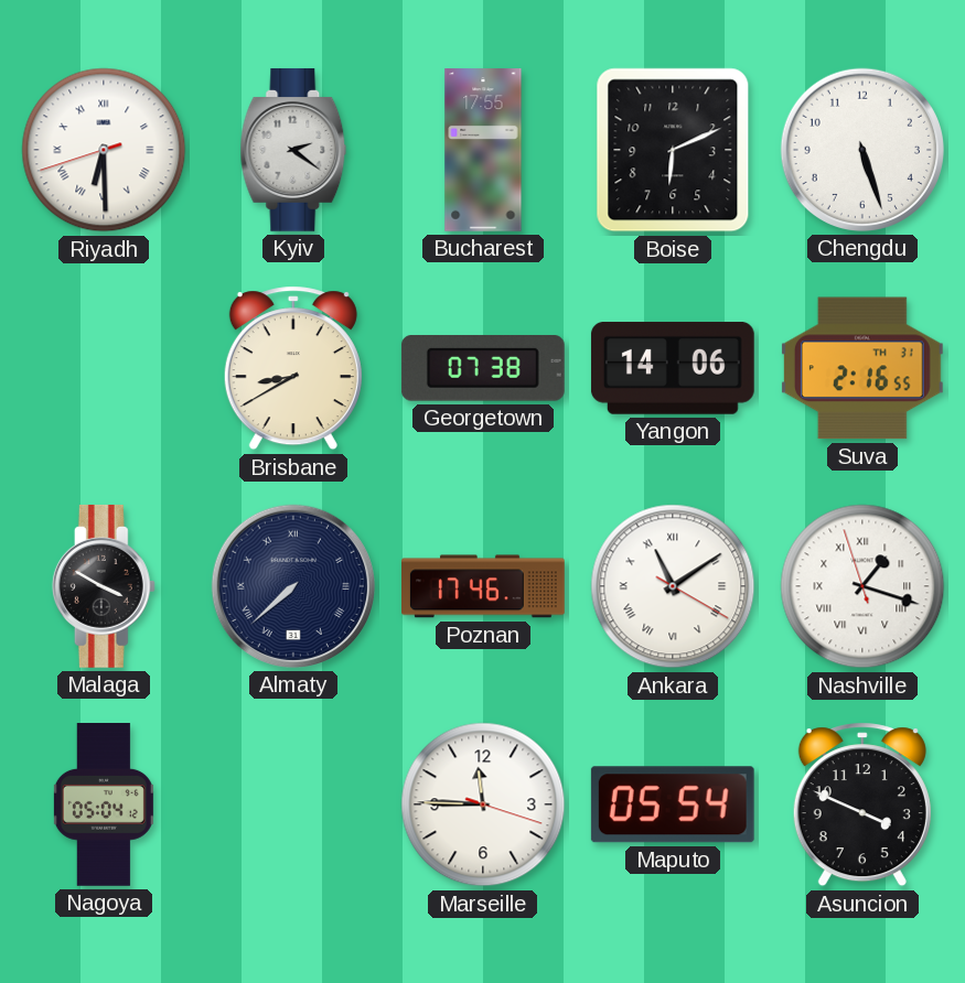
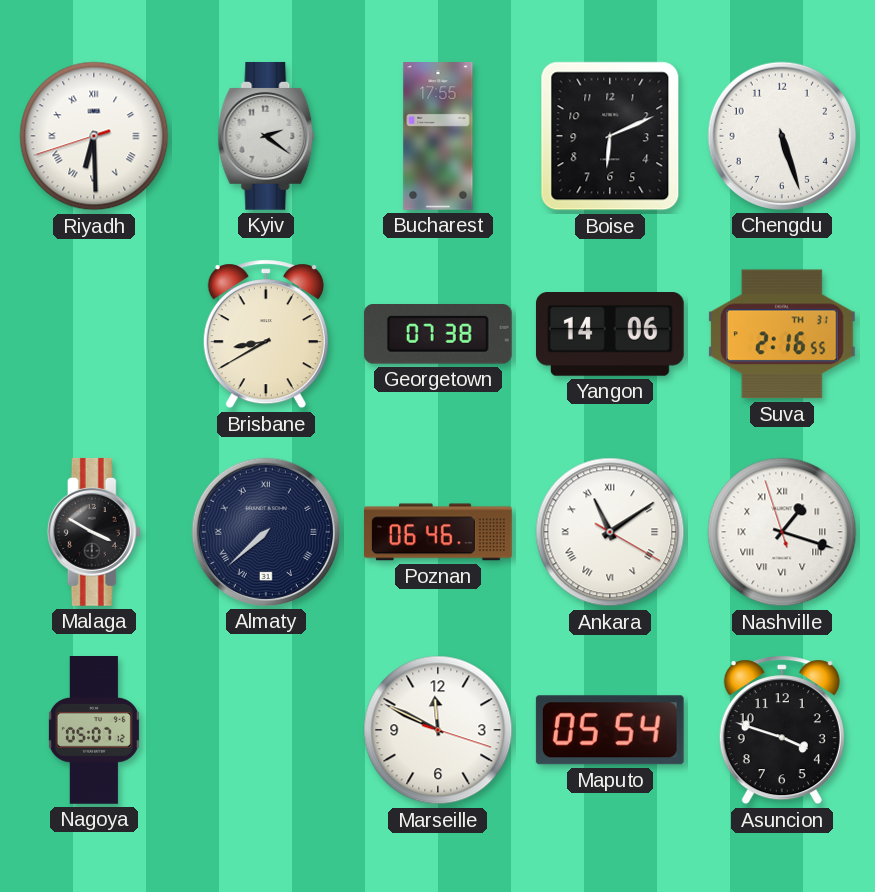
Poznan: 17:46 -> 06:46 (439, 532)
Nagoya: 05:04 -> 05:07 (94, 731)
Marseille: 11:45 -> 11:49 (438, 730)
Asuncion: 3:49 -> 3:48 (782, 730)
